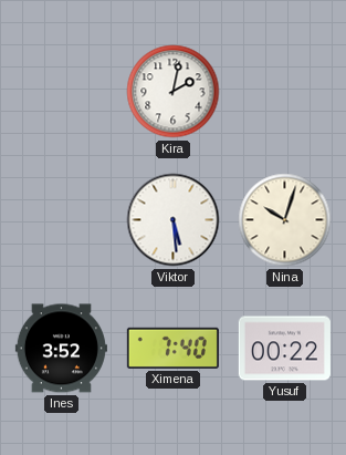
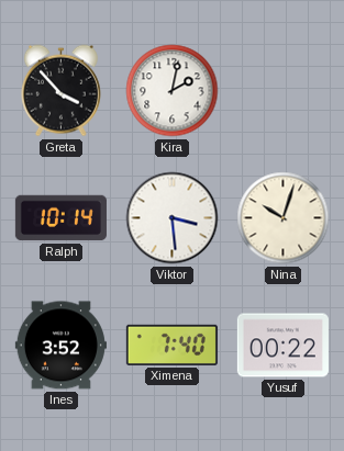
Greta: none -> 3:53 (60, 91)
Ralph: none -> 10:14 (60, 218)
Viktor: 5:29 -> 3:29 (173, 218)
